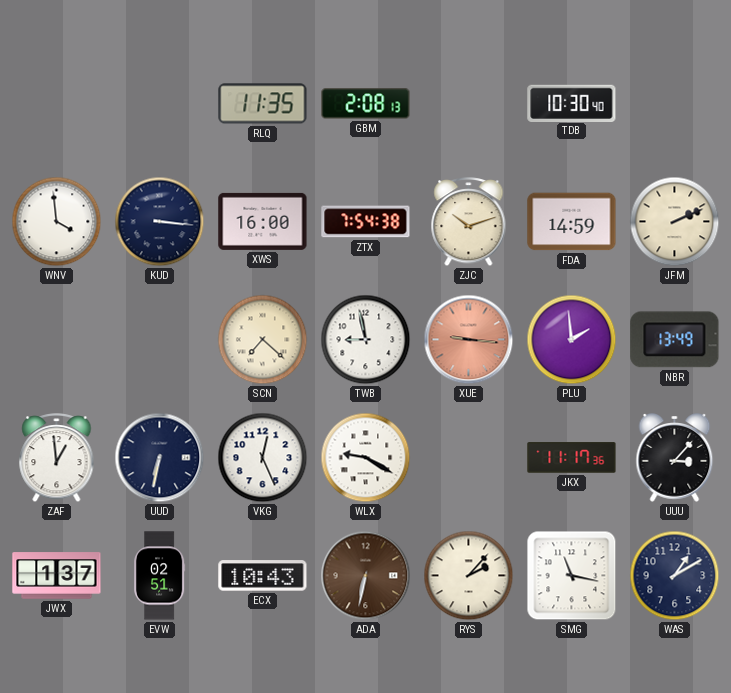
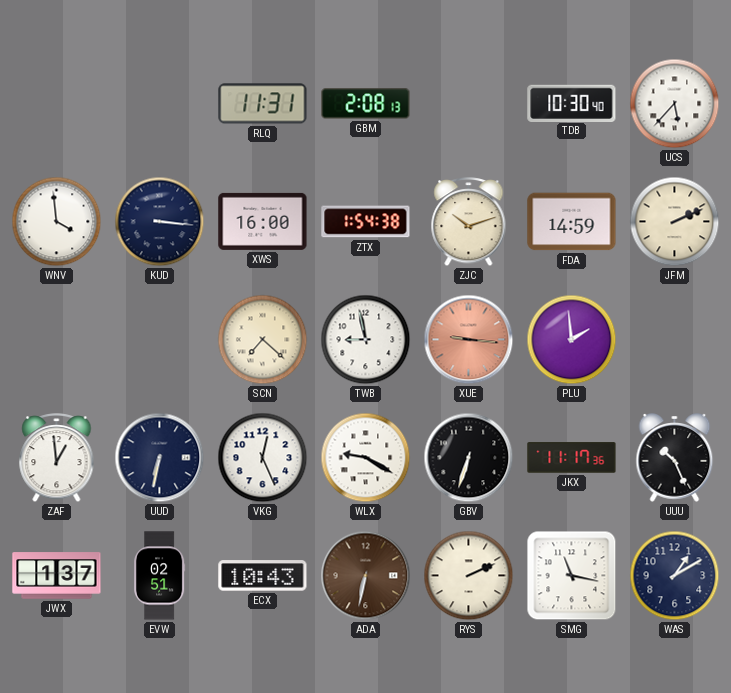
RLQ: 11:35 -> 11:31 (263, 104)
UCS: none -> 5:37 (675, 104)
ZTX: 7:54 -> 1:54 (366, 222)
NBR: 13:49 -> none (675, 340)
GBV: none -> 6:33 (469, 458)
UUU: 3:07 -> 10:26 (675, 458)
RYS: 2:07 -> 2:11 (469, 576)
